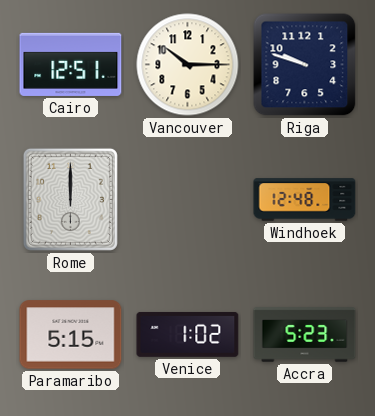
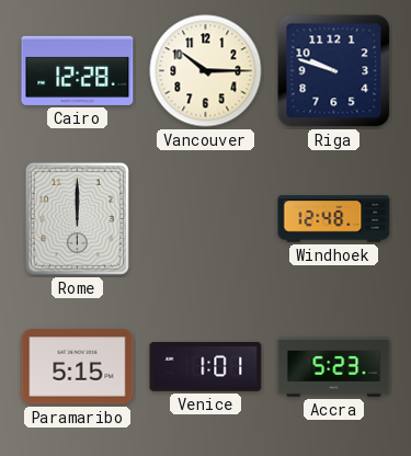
Cairo: 12:51 -> 12:28 (78, 70)
Venice: 1:02 -> 1:01 (206, 366)
